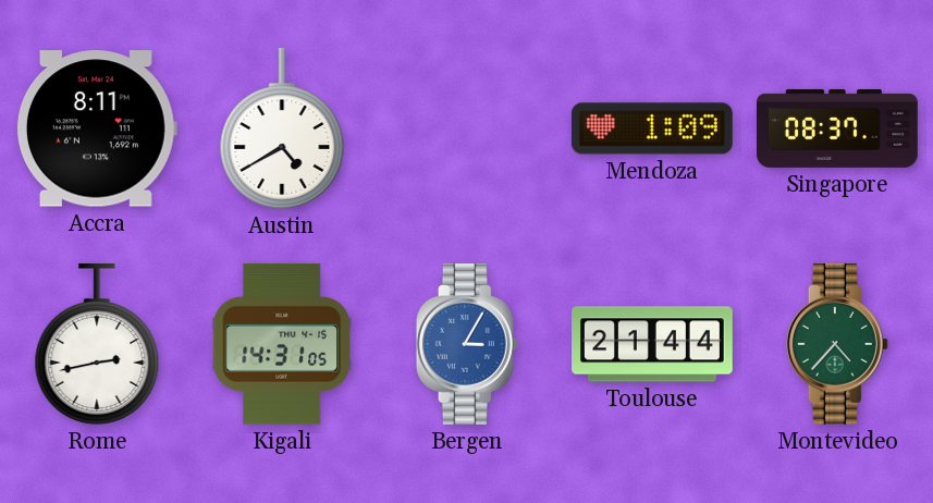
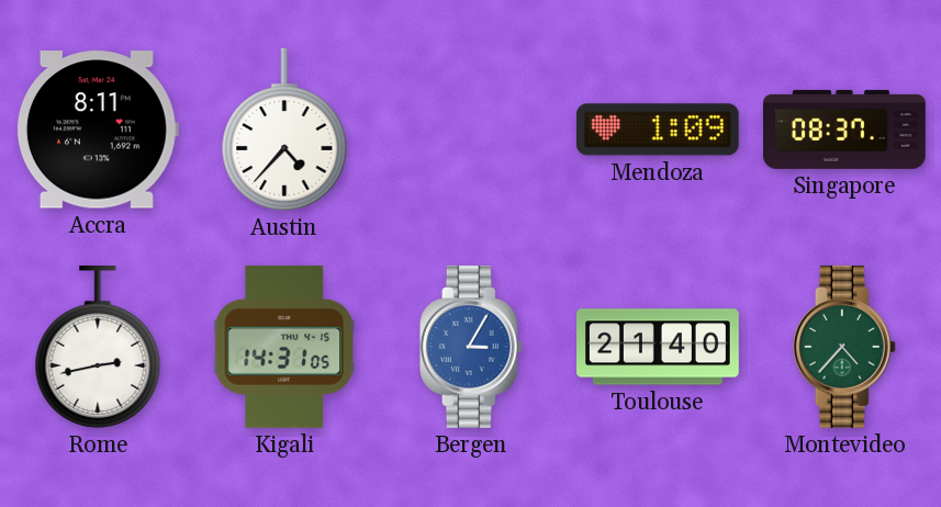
Austin: 4:40 -> 4:37 (284, 129)
Toulouse: 21:44 -> 21:40 (659, 347)
